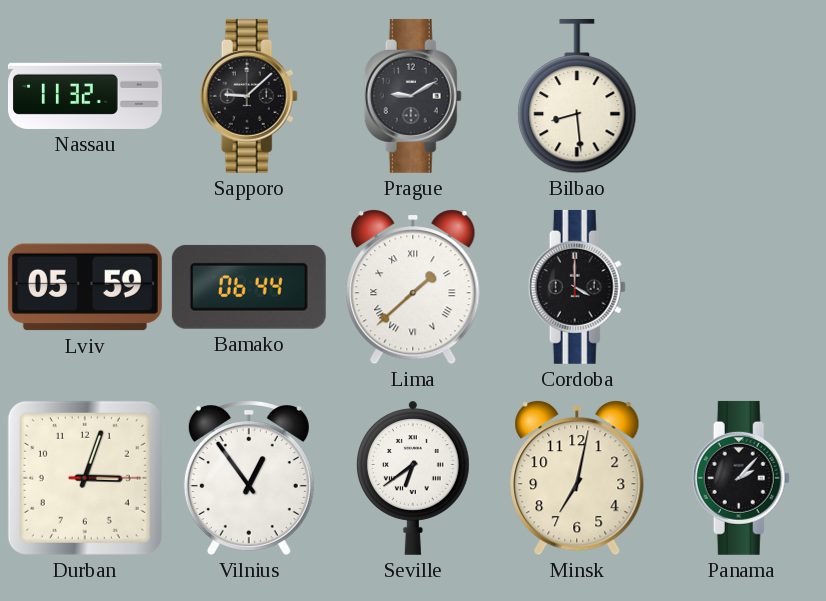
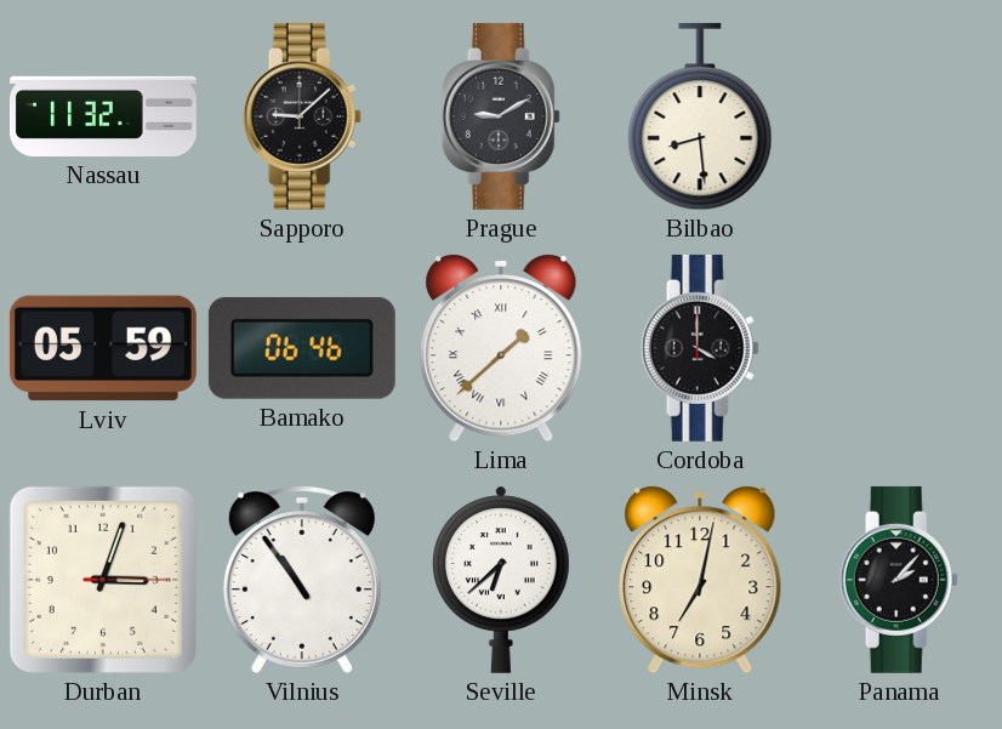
Bamako: 06:44 -> 06:46 (302, 348)
Vilnius: 12:54 -> 10:54 (302, 580)
Seville: 6:39 -> 6:38 (501, 580)
